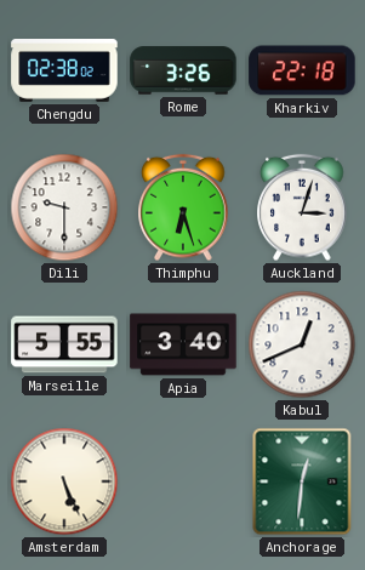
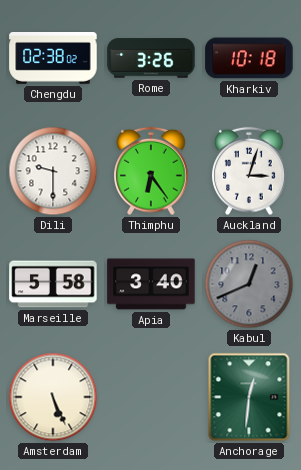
Kharkiv: 22:18 -> 10:18 (249, 58)
Thimphu: 6:27 -> 6:24 (151, 171)
Marseille: 5:55 -> 5:58 (53, 284)
Kabul dial: white -> grey (249, 284)
